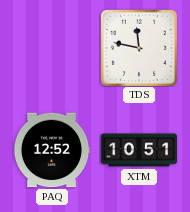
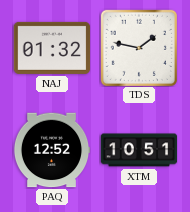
NAJ: none -> 01:32 (52, 48)
TDS: 11:47 -> 1:47 (139, 48)
